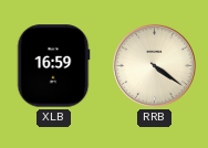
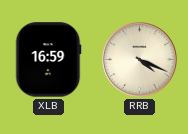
RRB: 4:21 -> 4:19 (140, 60)
